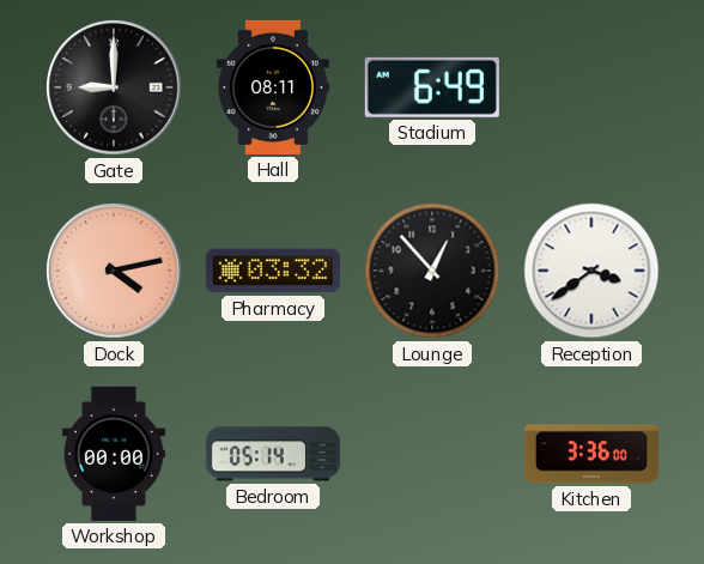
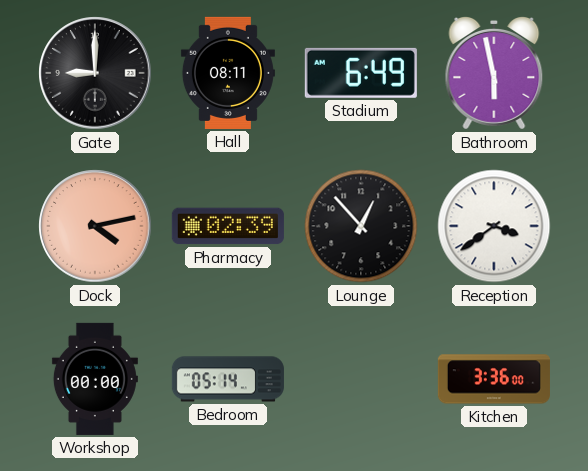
Bathroom: none -> 5:58 (494, 74)
Pharmacy: 03:32 -> 02:39 (228, 226)
